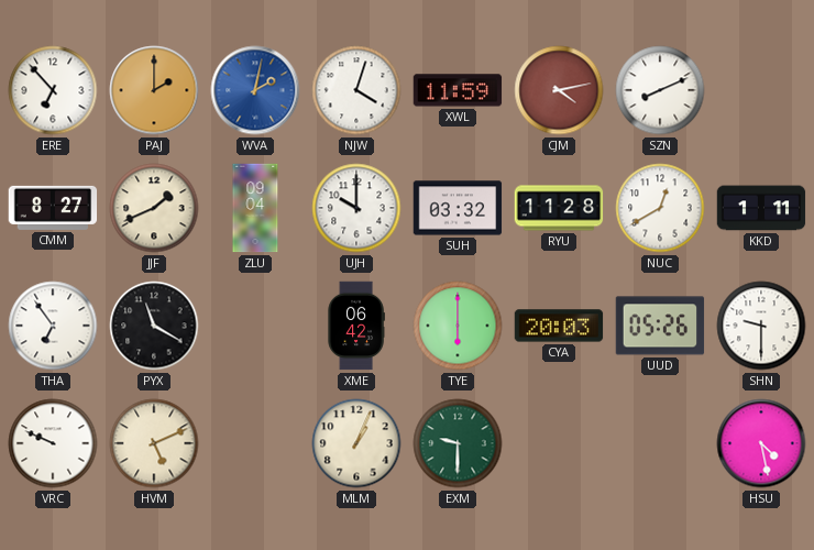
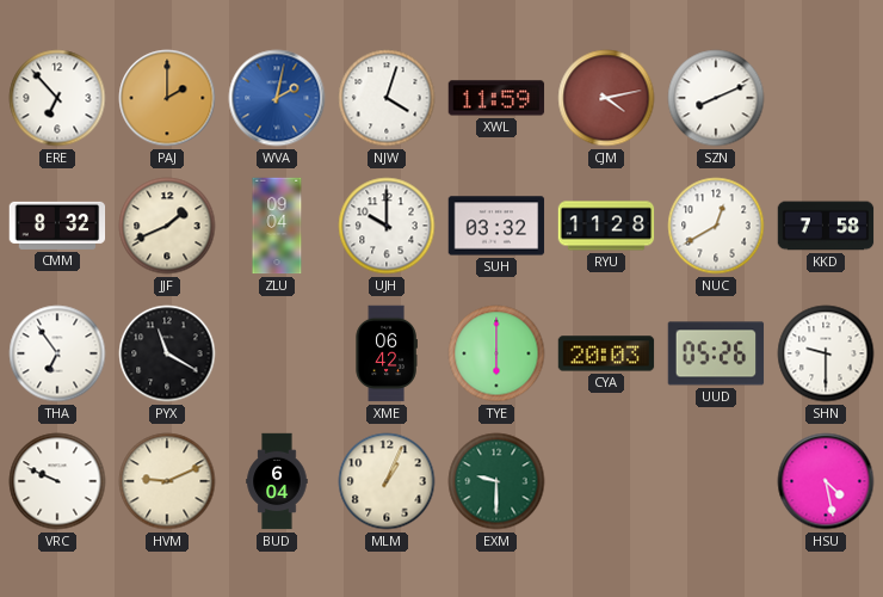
CMM: 8:27 -> 8:32 (57, 226)
KKD: 1:11 -> 7:58 (826, 226)
HVM: 5:11 -> 9:11 (167, 481)
BUD: none -> 6:04 (277, 481)
